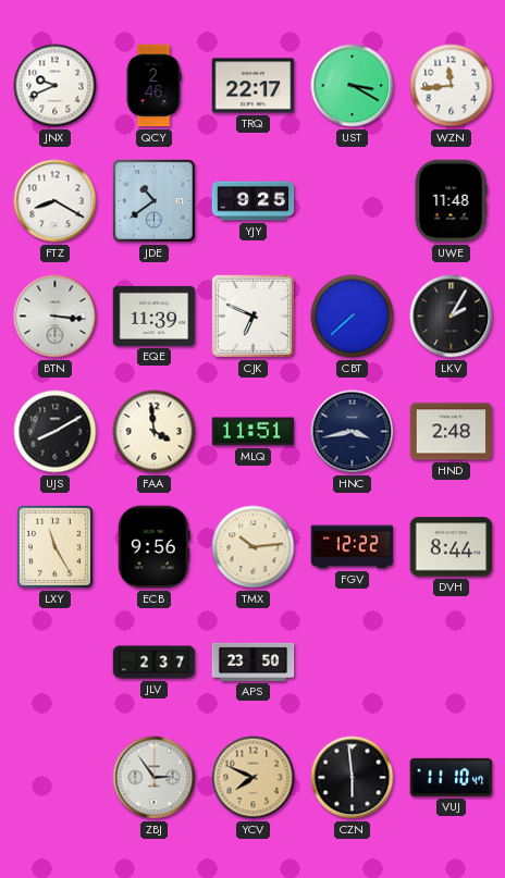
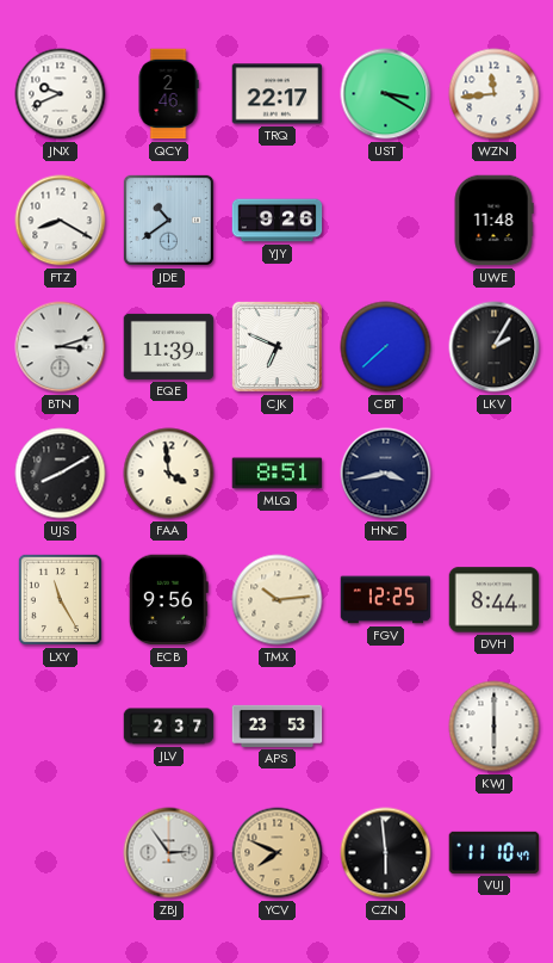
YJY: 9:25 -> 9:26 (278, 221)
BTN: 3:16 -> 3:12 (61, 347)
MLQ: 11:51 -> 8:51 (278, 474)
HND: 2:48 -> none (452, 432)
FGV: 12:22 -> 12:25 (386, 600)
APS: 23:50 -> 23:53 (278, 726)
KWJ: none -> 6:00 (495, 727)
